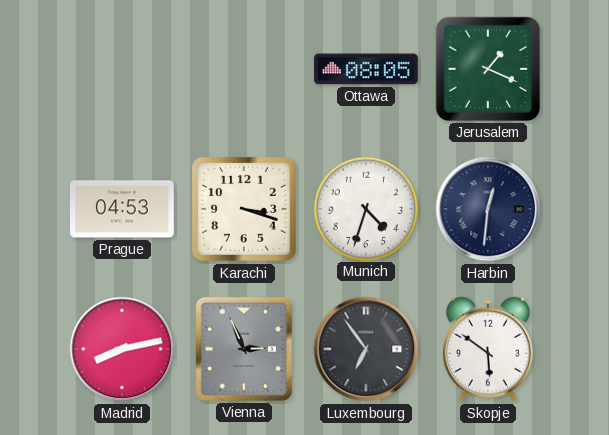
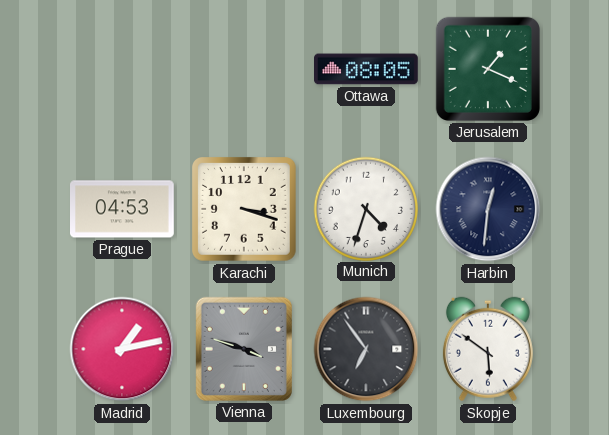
Madrid: 8:13 -> 1:13 (122, 349)
Vienna: 2:56 -> 3:48 (244, 349)
